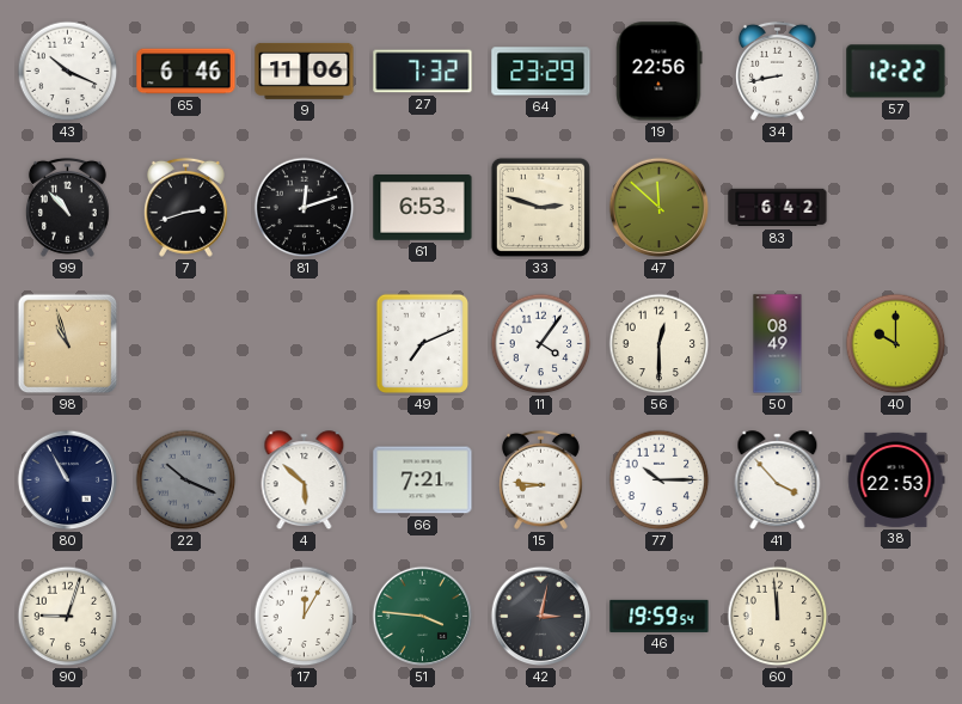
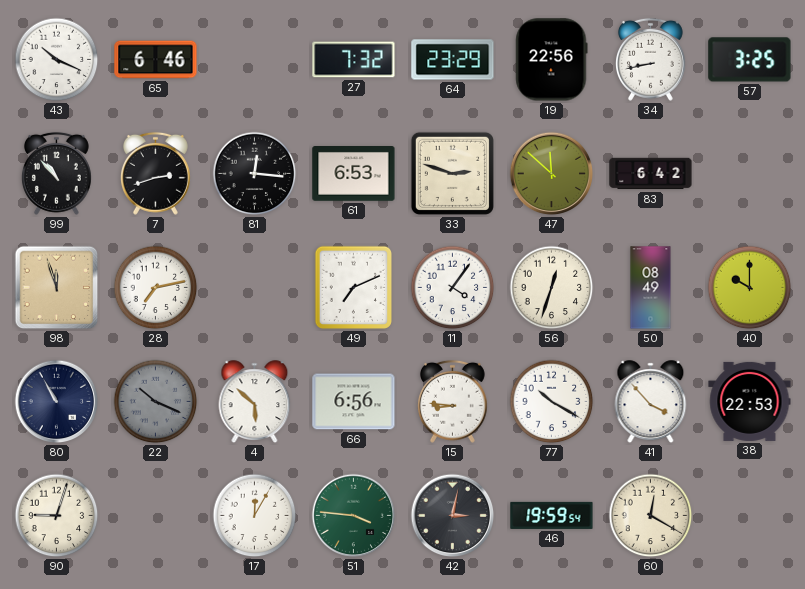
9: 11:06 -> none (305, 71)
57: 12:22 -> 3:25 (750, 60)
81: 12:12 -> 12:16 (255, 174)
98: 10:57 -> 11:57 (57, 288)
28: none -> 7:13 (156, 288)
56: 12:30 -> 12:33 (552, 288)
66: 7:21 -> 6:56 (354, 402)
77: 10:15 -> 10:20 (552, 402)
60: 11:59 -> 12:20 (651, 516)
